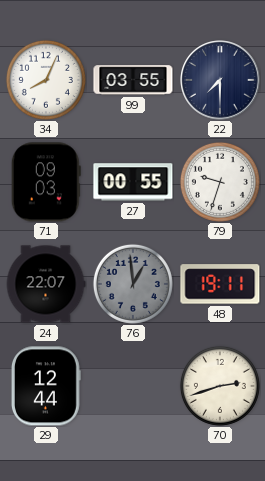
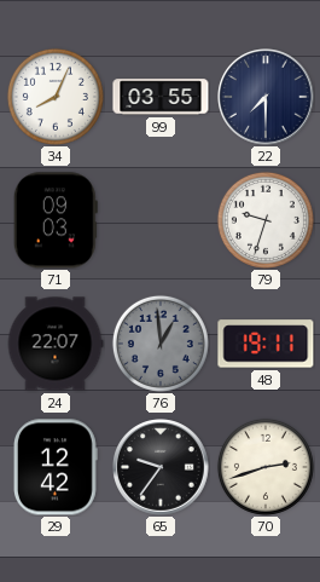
27: 00:55 -> none (133, 182)
29: 12:44 -> 12:42 (56, 467)
65: none -> 9:36 (161, 467)
